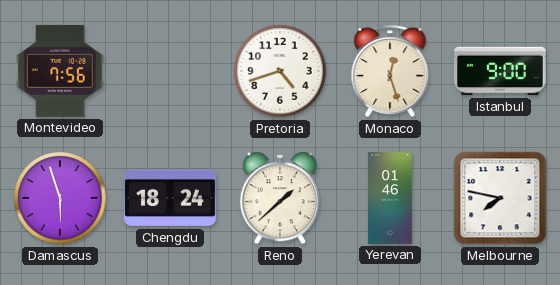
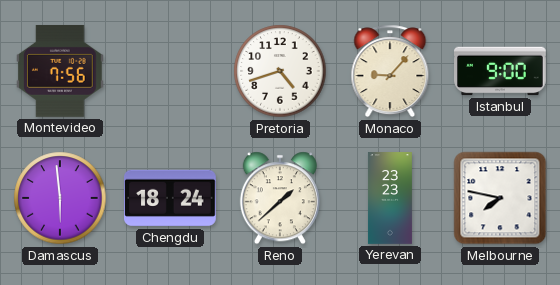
Monaco: 12:27 -> 9:07 (390, 71)
Damascus: 5:57 -> 5:59 (60, 198)
Yerevan: 01:46 -> 23:23 (390, 198)
